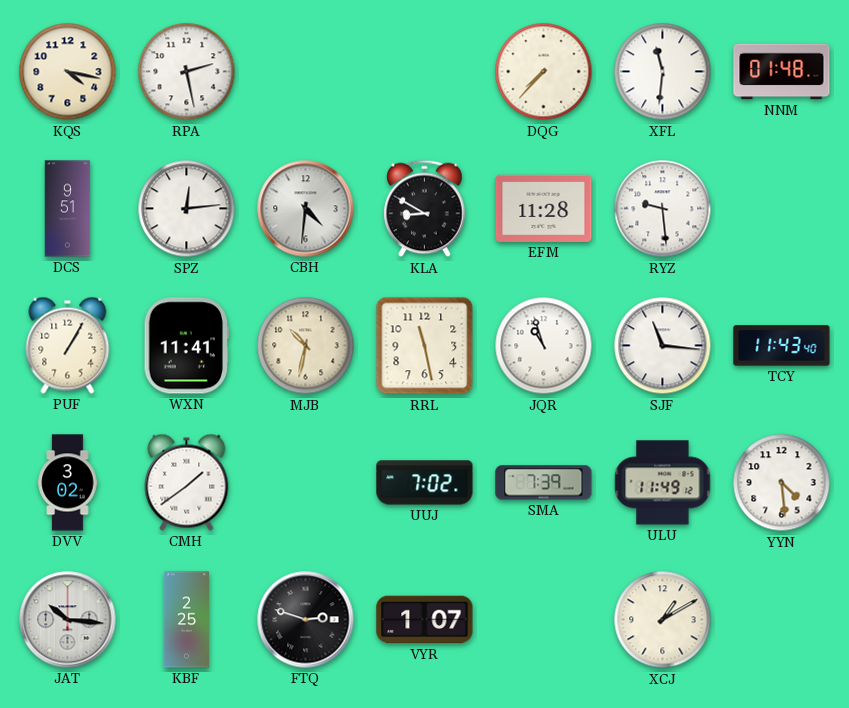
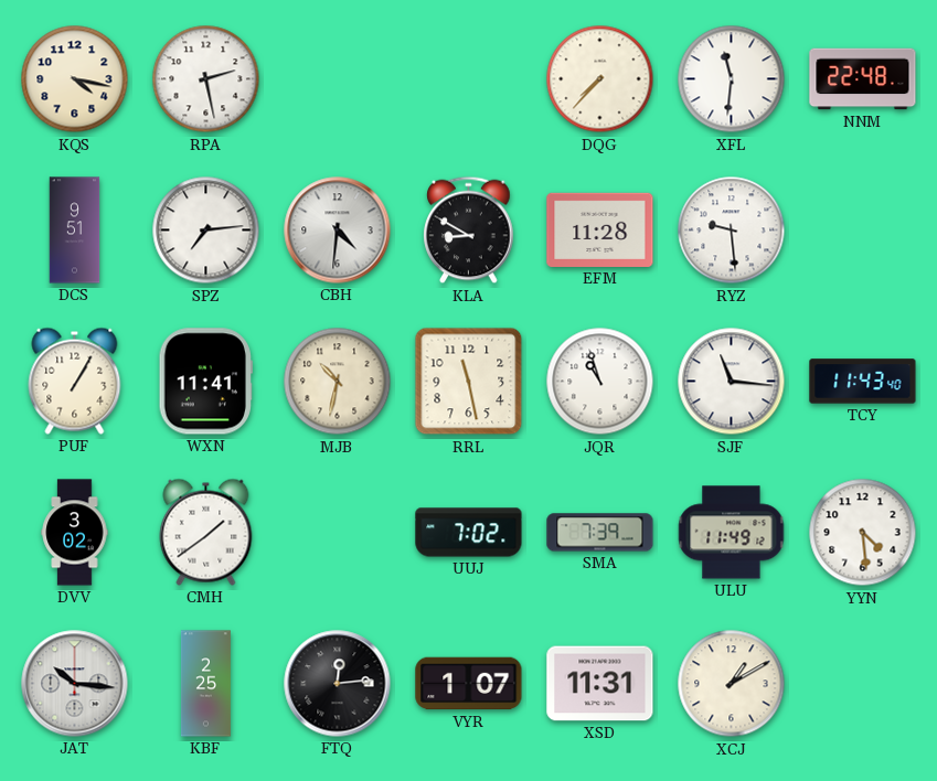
NNM: 01:48 -> 22:48 (863, 79)
SPZ: 12:14 -> 7:14 (206, 231)
FTQ: 2:48 -> 12:14 (338, 684)
XSD: none -> 11:31 (600, 684)
